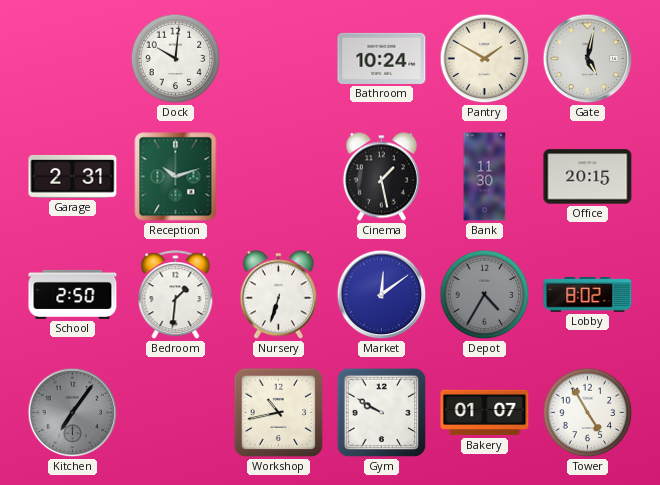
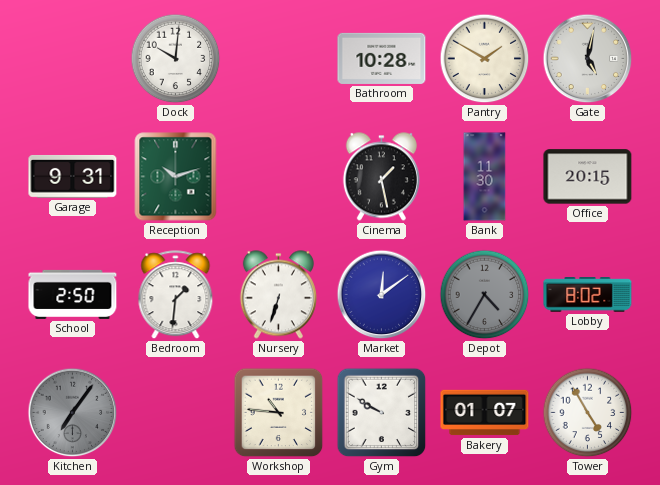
Bathroom: 10:24 -> 10:28 (382, 58)
Garage: 2:31 -> 9:31 (73, 176)
Workshop: 10:43 -> 10:46 (279, 413)
